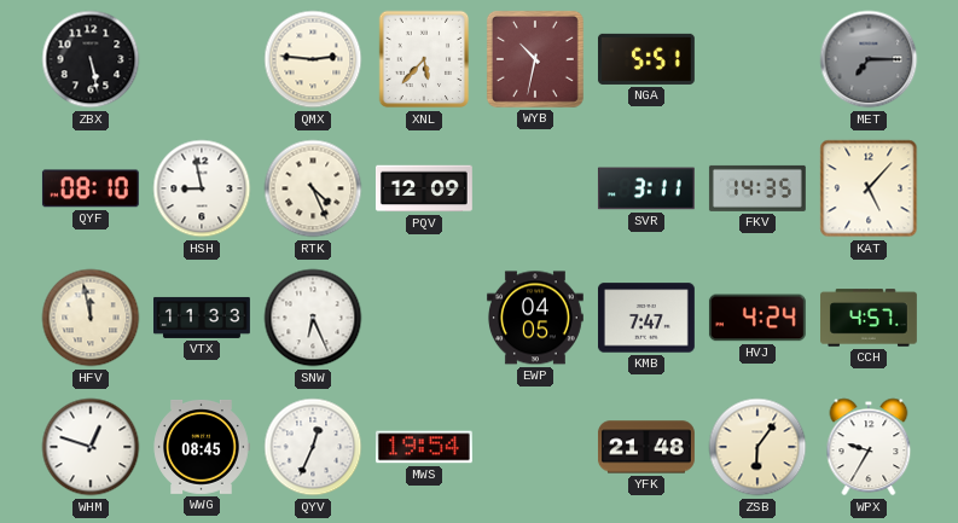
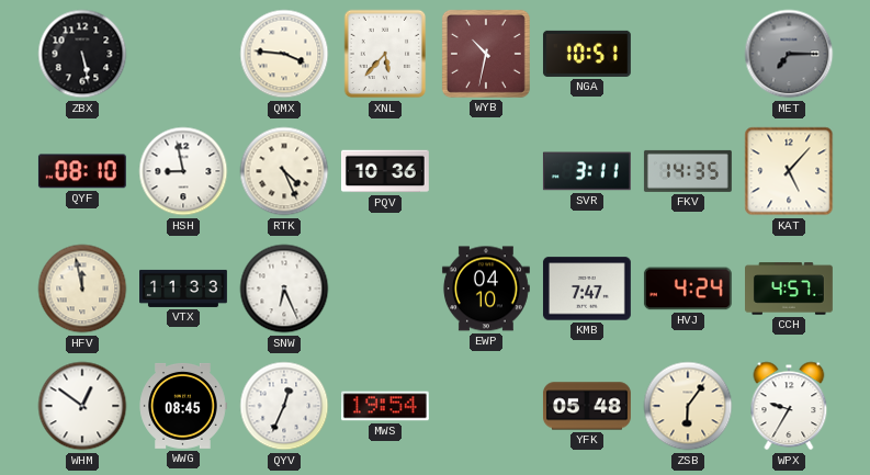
QMX: 2:46 -> 3:46 (284, 54)
NGA: 5:51 -> 10:51 (587, 54)
PQV: 12:09 -> 10:36 (385, 171)
EWP: 04:05 -> 04:10 (486, 289)
WHM: 12:48 -> 12:51 (82, 406)
YFK: 21:48 -> 05:48 (587, 406)
